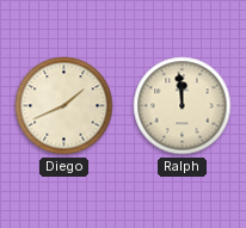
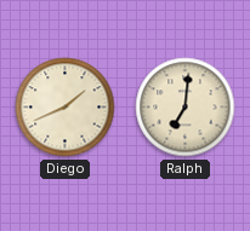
Ralph: 11:59 -> 7:01 (186, 108)
